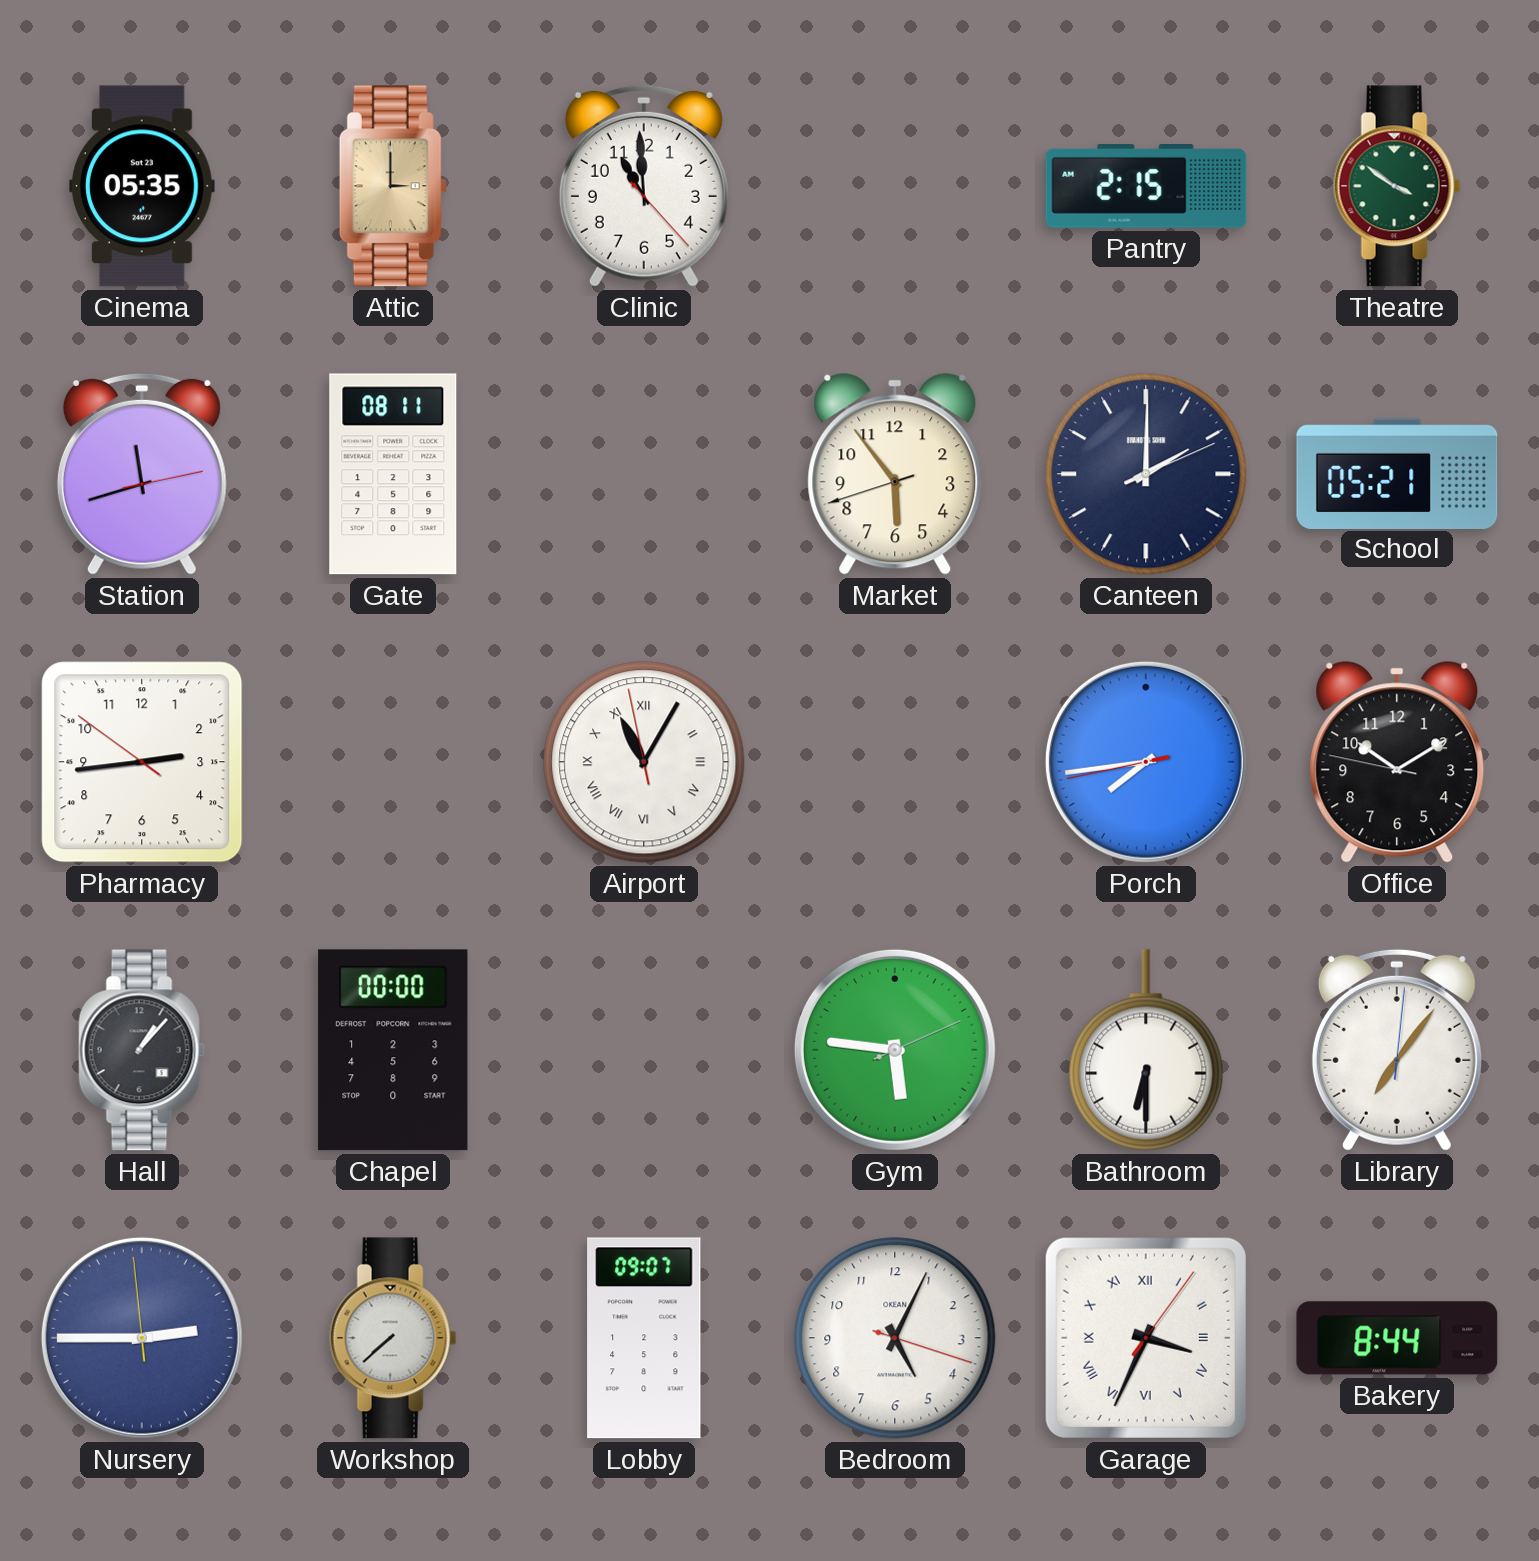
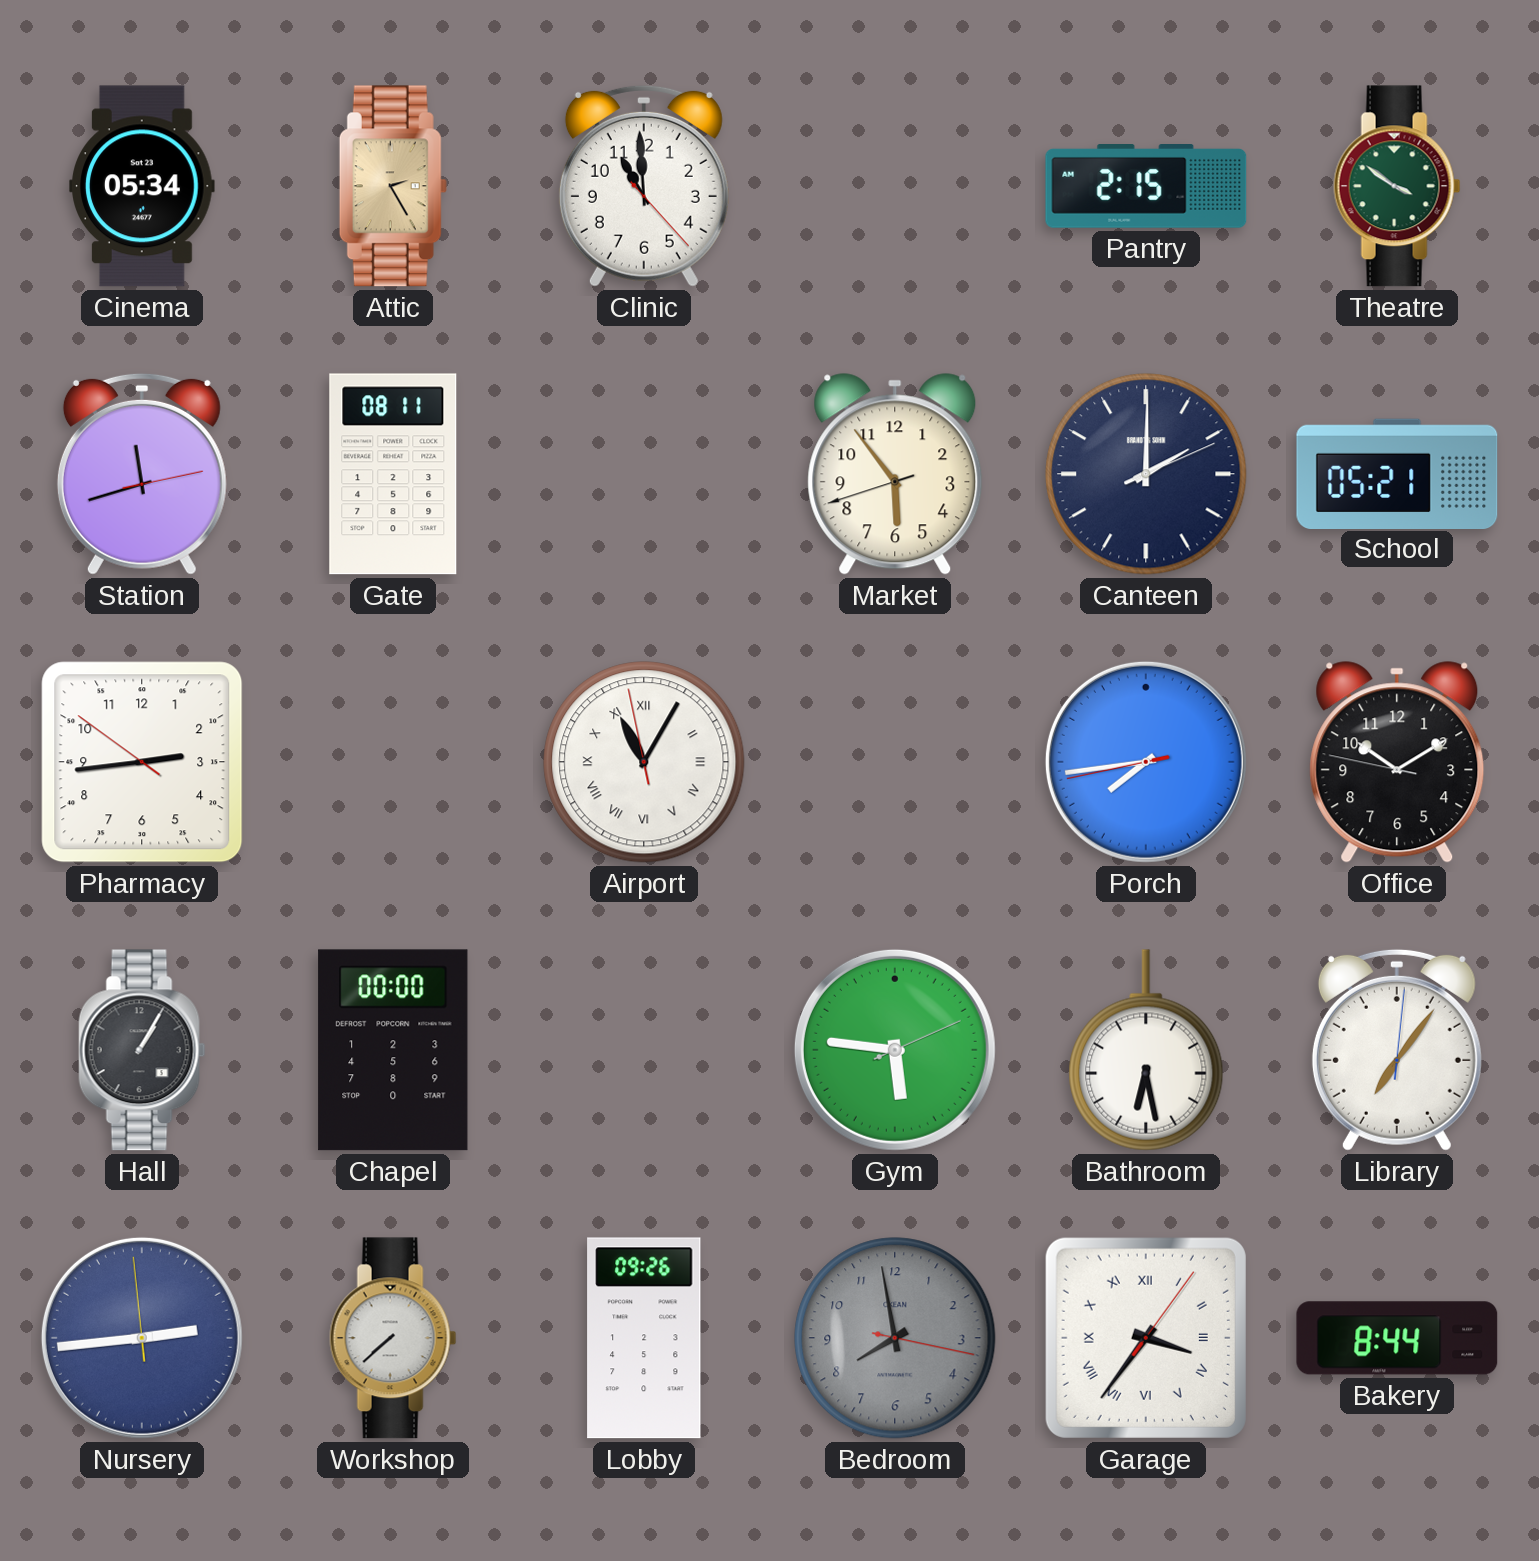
Cinema: 05:35 -> 05:34 (142, 186)
Attic: 3:00 -> 2:25 (393, 186)
Hall: 1:07 -> 1:05 (142, 1050)
Bathroom: 6:30 -> 6:28 (1146, 1050)
Nursery: 2:44 -> 2:43 (142, 1338)
Lobby: 09:07 -> 09:26 (644, 1338)
Bedroom: 5:04 -> 7:58 (895, 1338)
Bedroom dial: white -> grey (895, 1338)
Garage: 3:34 -> 3:36 (1146, 1338)
